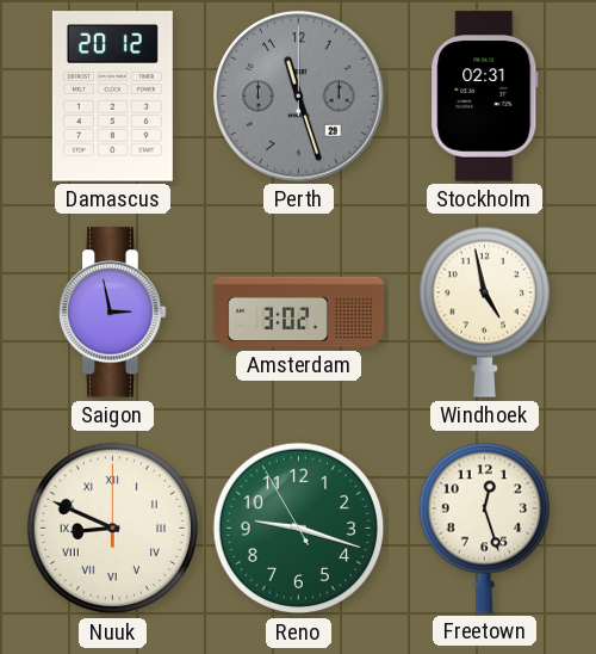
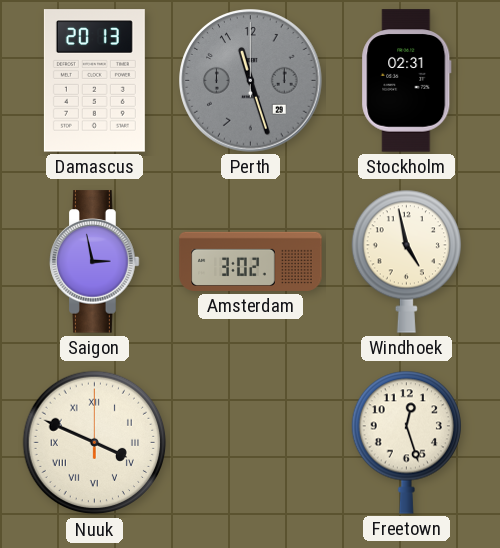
Damascus: 20:12 -> 20:13 (94, 81)
Nuuk: 8:49 -> 3:49 (95, 443)
Reno: 9:17 -> none (299, 529)
